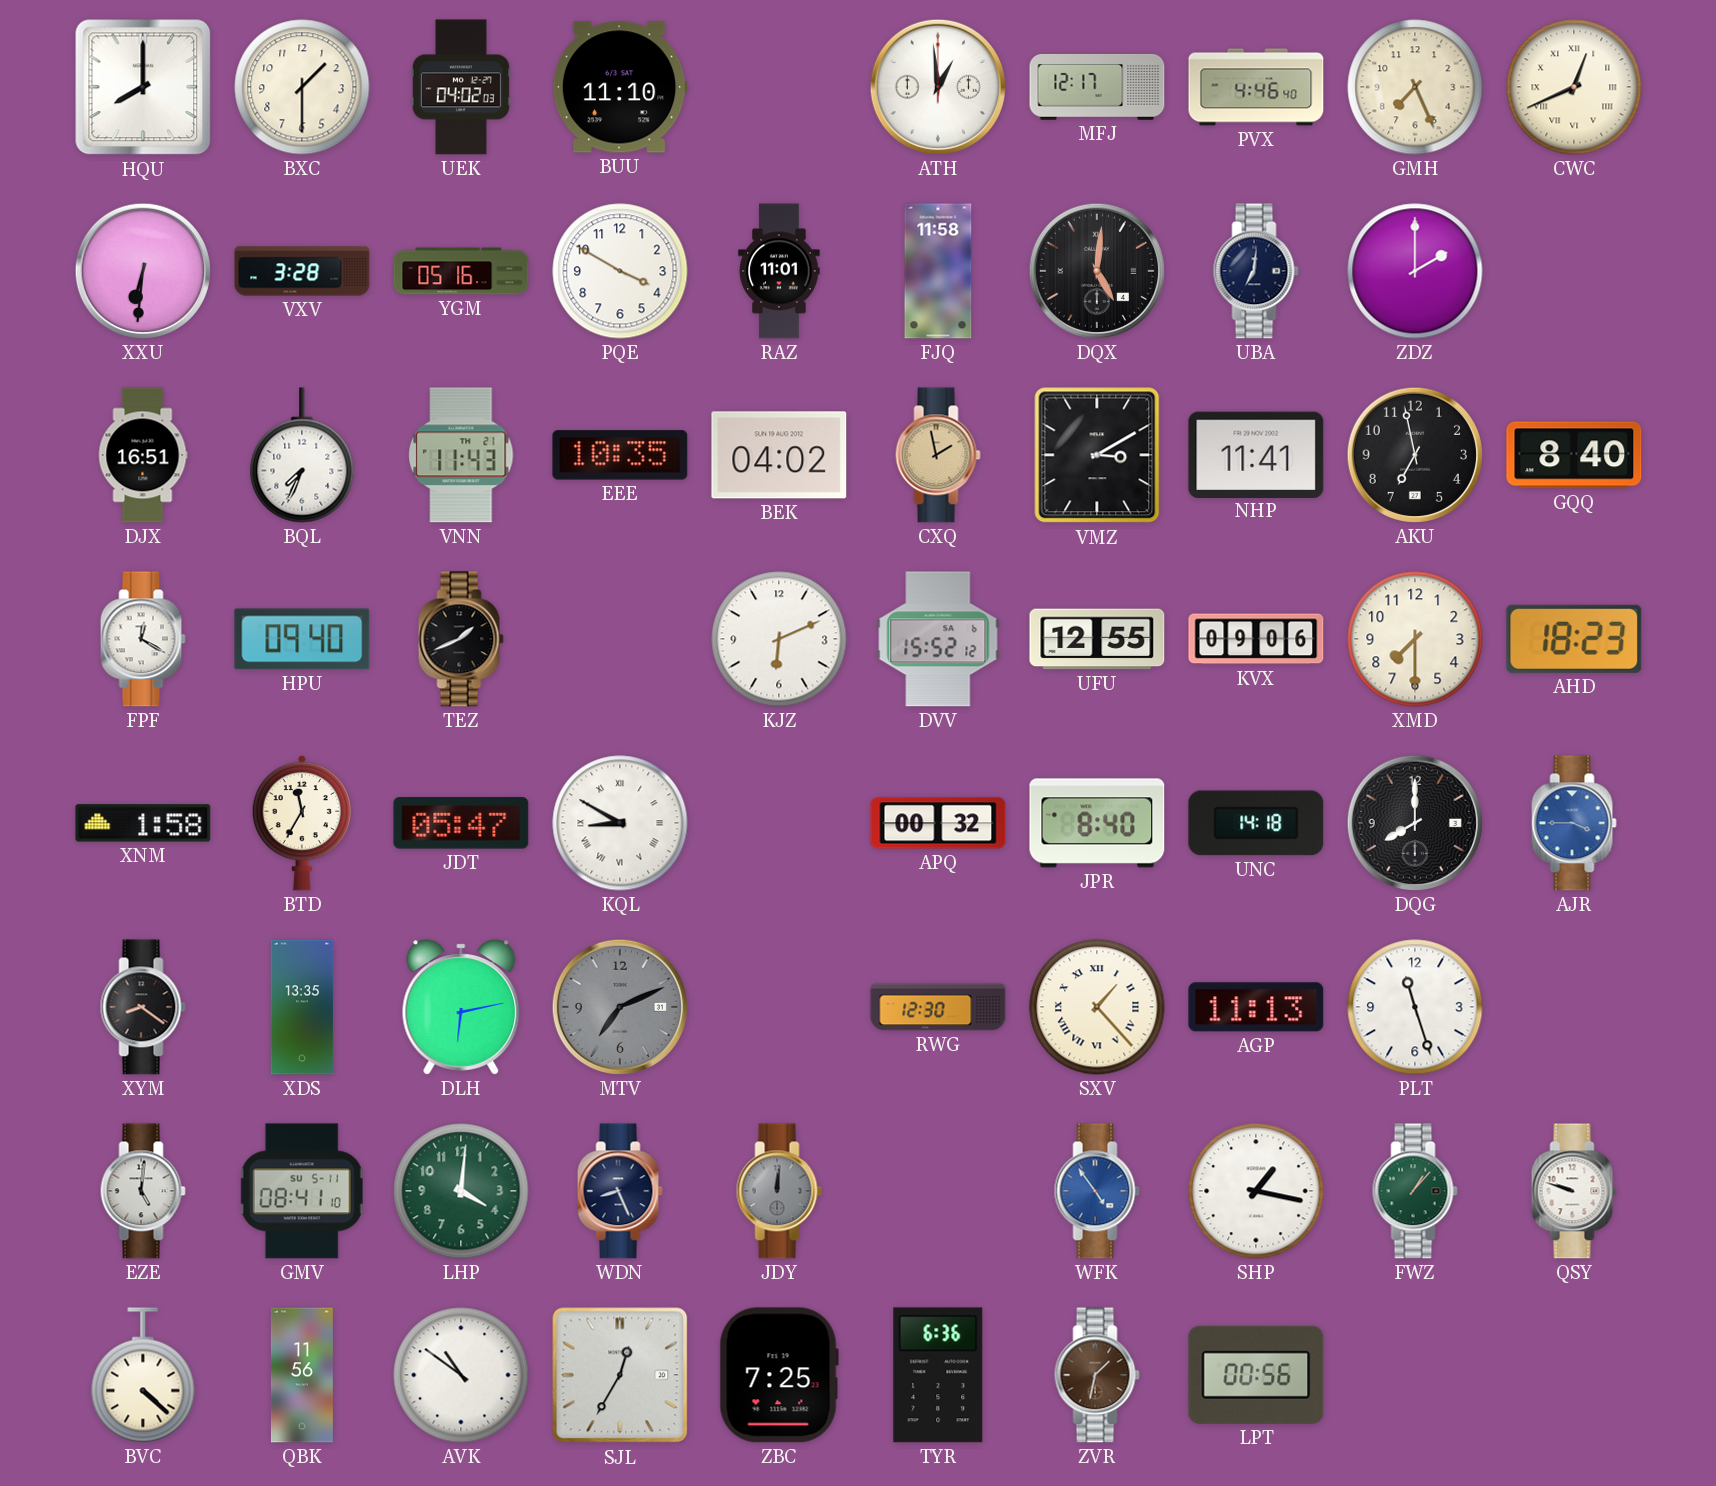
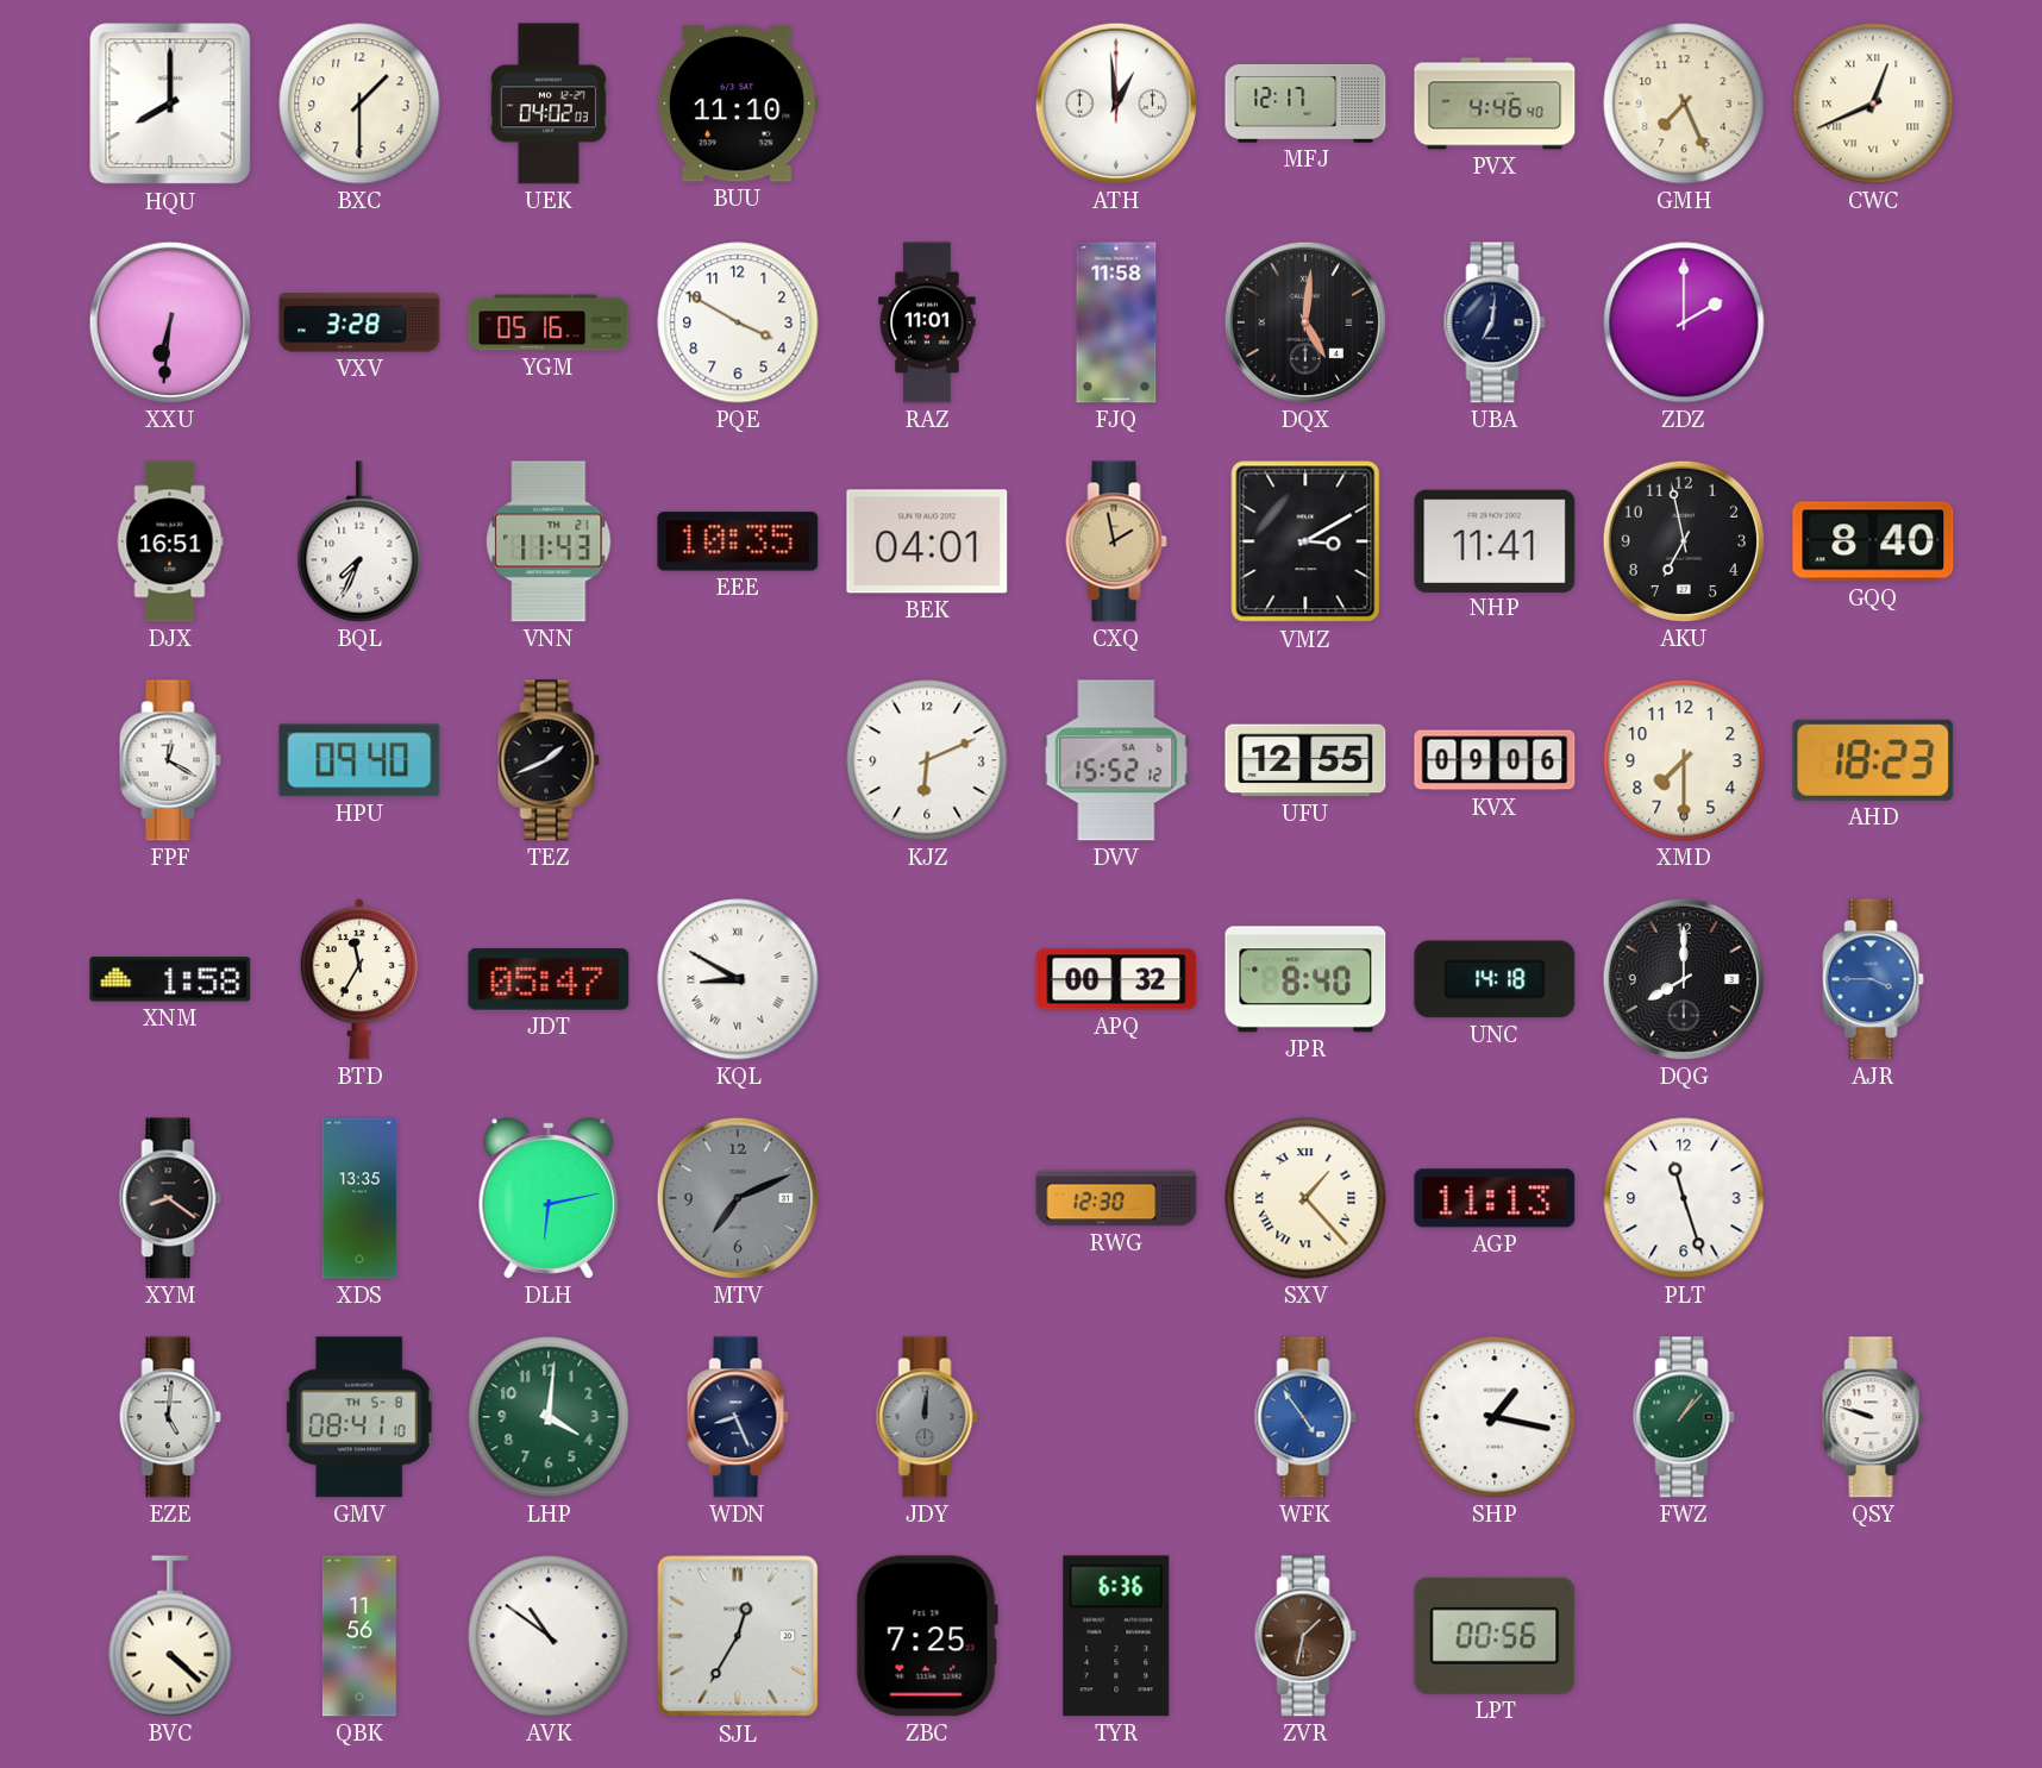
BEK: 04:02 -> 04:01 (927, 541)
GMV date: SU 5-11 -> TH 5-8 (359, 1417)
